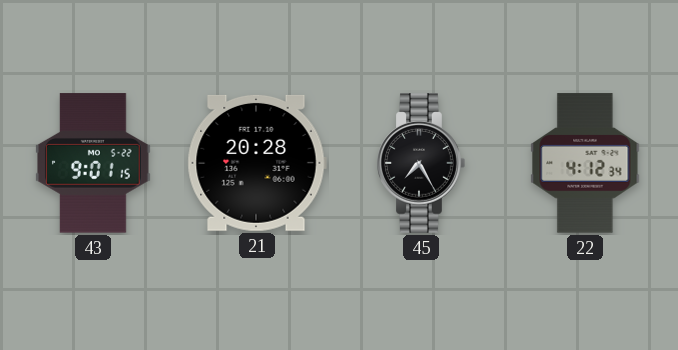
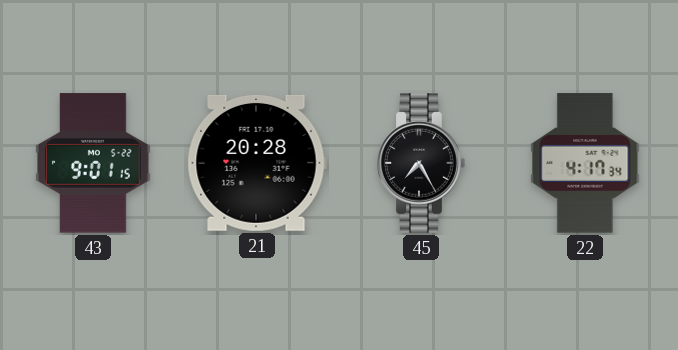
22: 4:12 -> 4:17 (585, 163)
